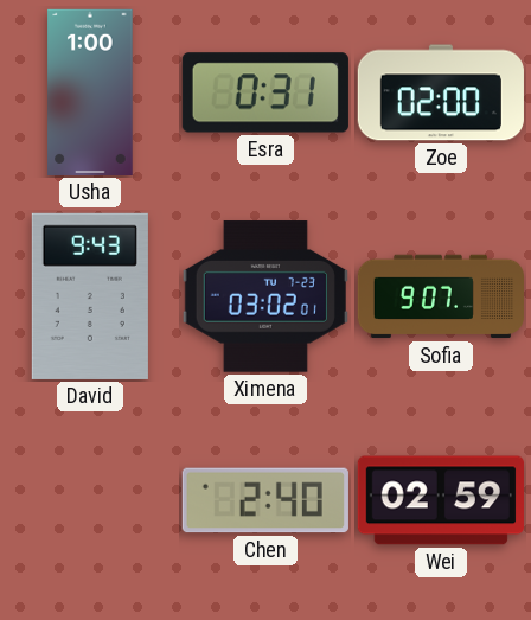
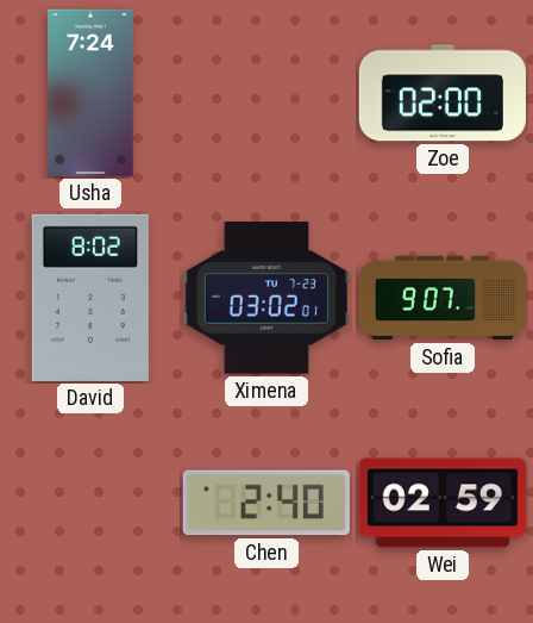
Usha: 1:00 -> 7:24 (90, 93)
Esra: 0:31 -> none (265, 92)
David: 9:43 -> 8:02 (90, 298)
